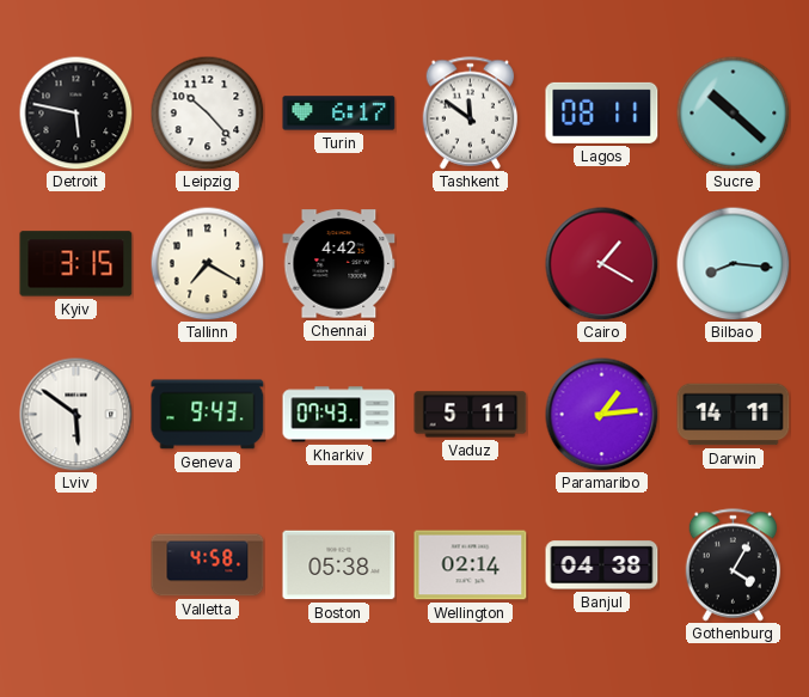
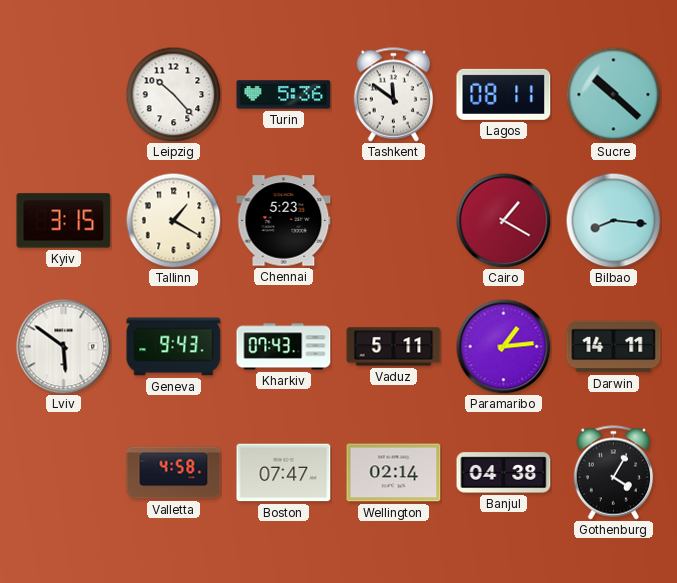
Detroit: 5:47 -> none (75, 112)
Turin: 6:17 -> 5:36 (284, 95)
Tallinn: 7:20 -> 1:20 (173, 220)
Chennai: 4:42 -> 5:23 (284, 221)
Boston: 05:38 -> 07:47 (284, 473)
